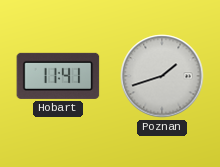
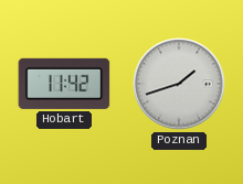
Hobart: 11:41 -> 11:42 (64, 84)
